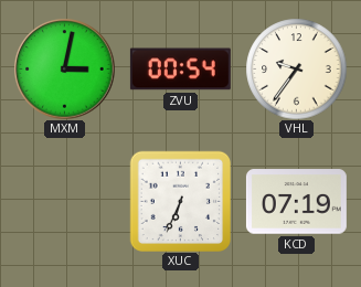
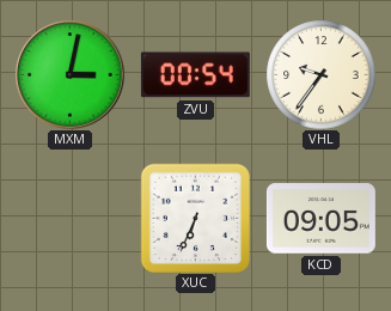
KCD: 07:19 -> 09:05 (320, 219)
